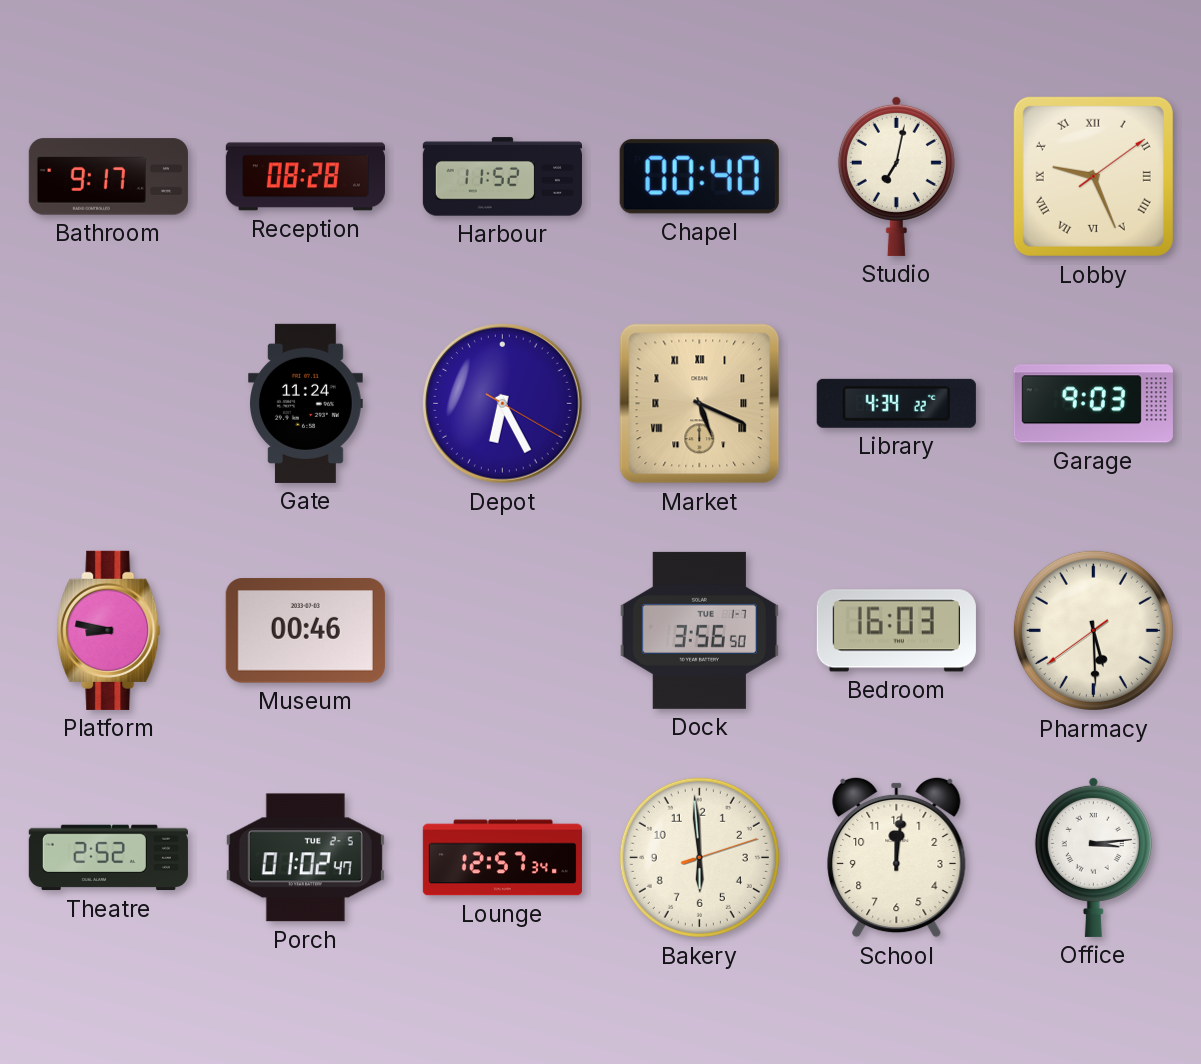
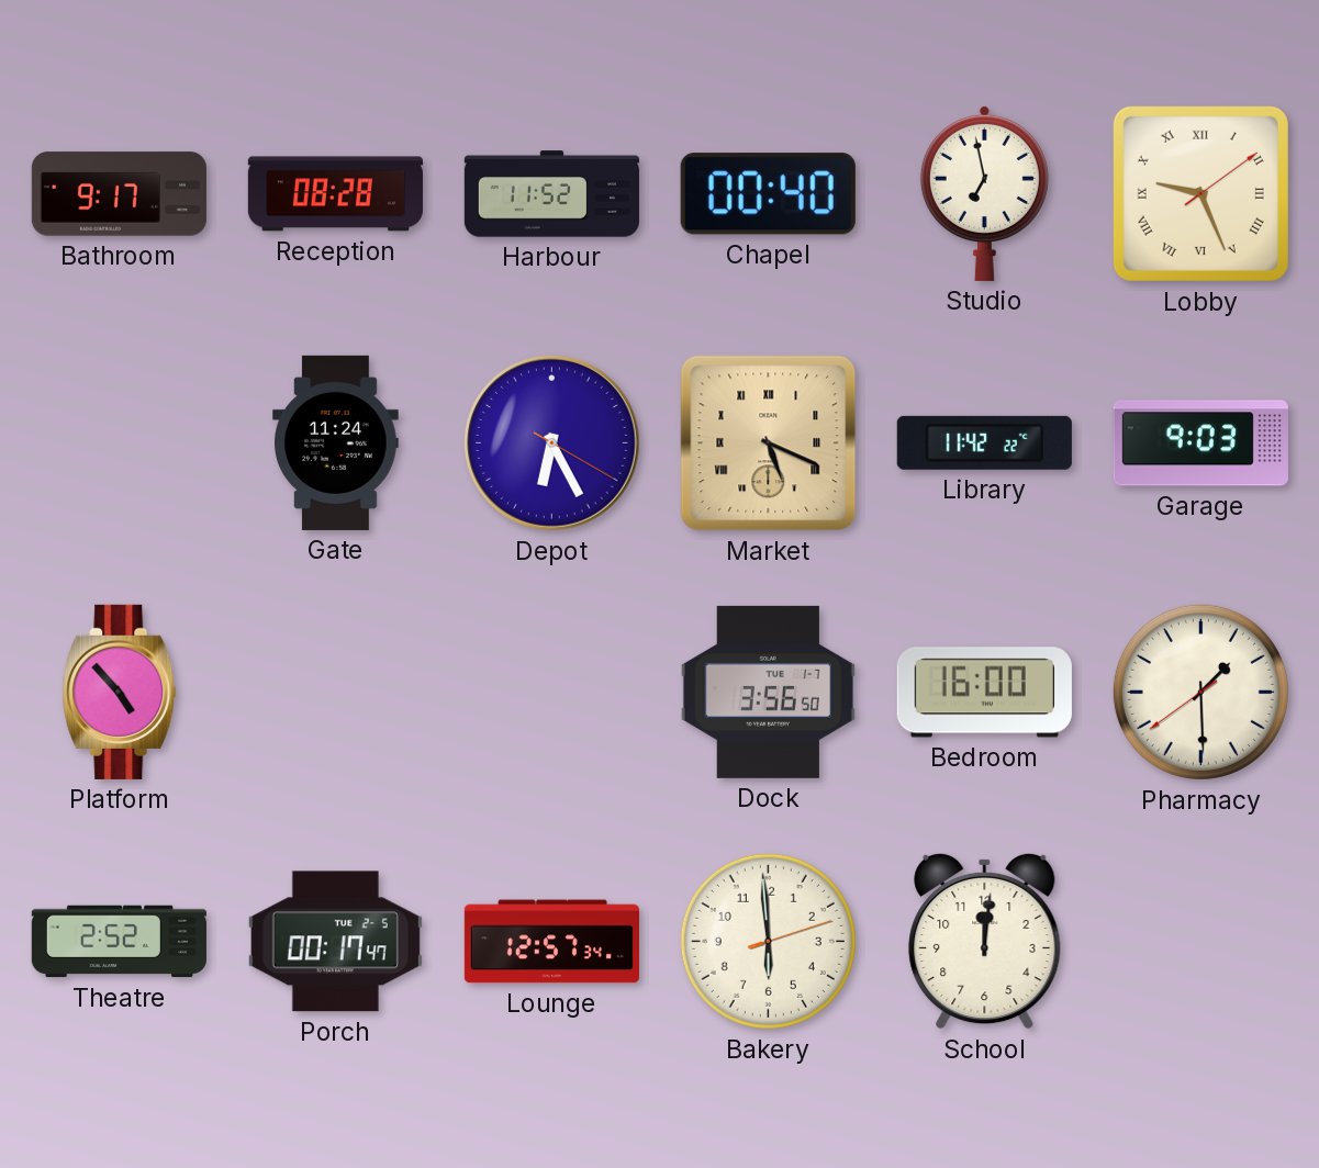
Studio: 7:02 -> 6:58 (984, 193)
Library: 4:34 -> 11:42 (984, 442)
Platform: 8:47 -> 4:53 (120, 692)
Museum: 00:46 -> none (305, 631)
Bedroom: 16:03 -> 16:00 (984, 693)
Pharmacy: 5:29 -> 1:29 (1200, 692)
Porch: 01:02 -> 00:17 (335, 942)
Office: 3:14 -> none (1093, 857)
